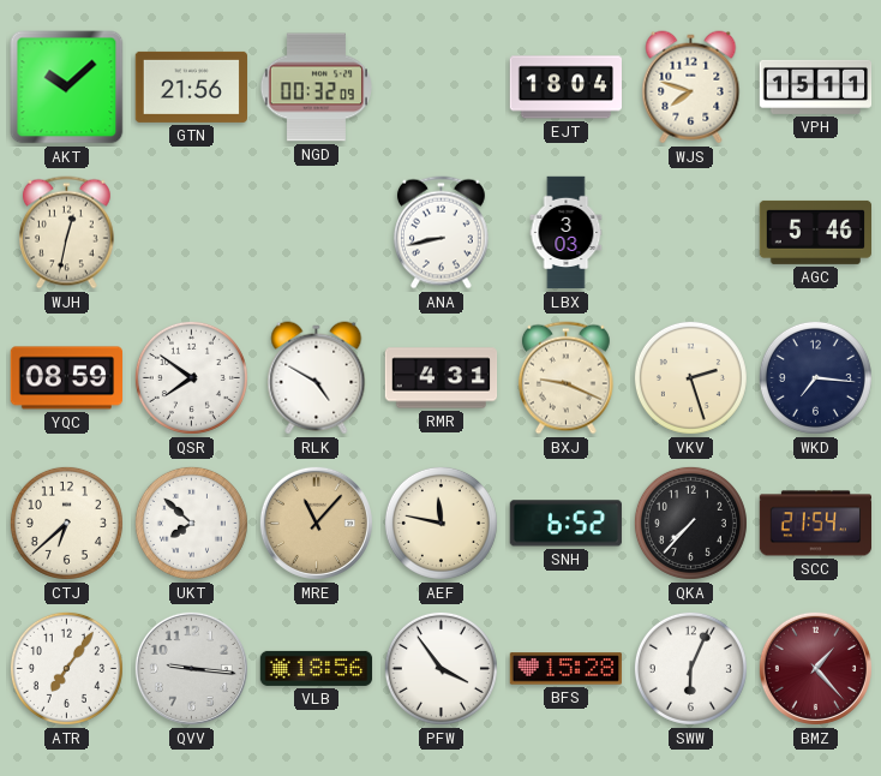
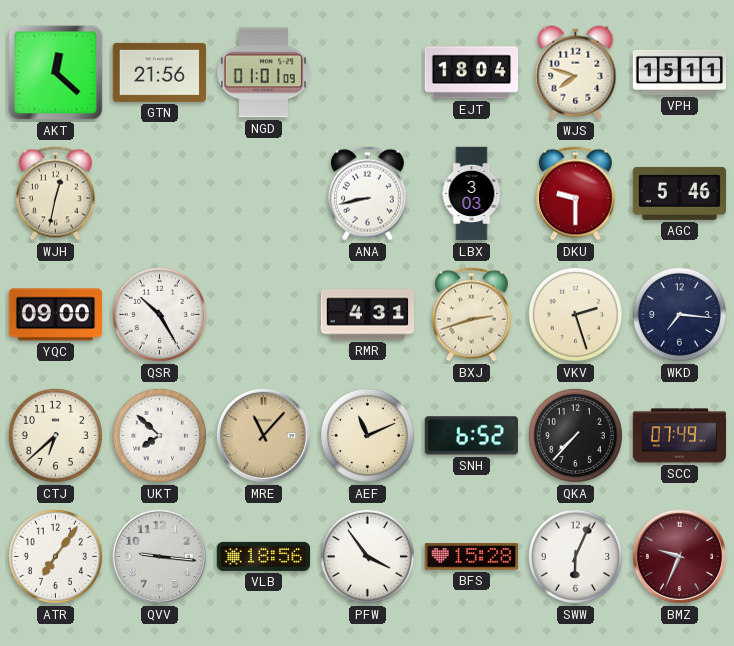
AKT: 10:08 -> 12:22 (56, 73)
NGD: 00:32 -> 01:01 (263, 73)
DKU: none -> 9:30 (575, 194)
YQC: 08:59 -> 09:00 (55, 315)
QSR: 7:51 -> 10:25 (159, 314)
RLK: 4:50 -> none (317, 378)
BXJ: 9:19 -> 2:42 (471, 315)
AEF: 11:47 -> 11:11 (367, 435)
SCC: 21:54 -> 07:49 (680, 436)
BMZ: 1:23 -> 9:34 (679, 556)
